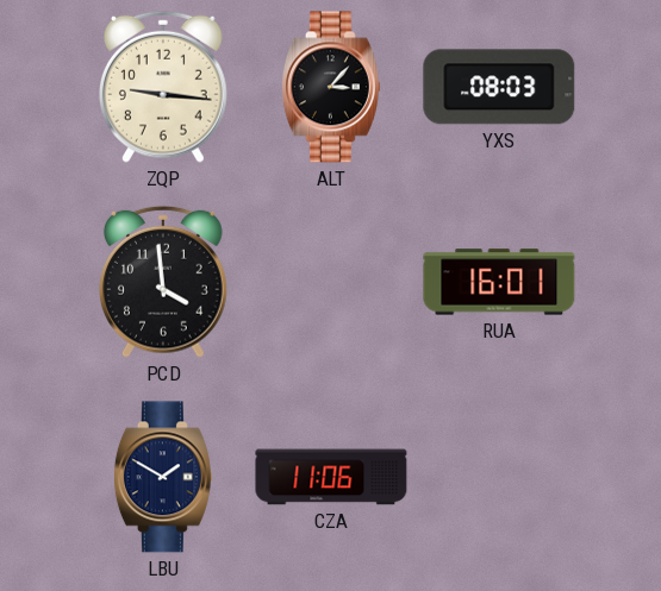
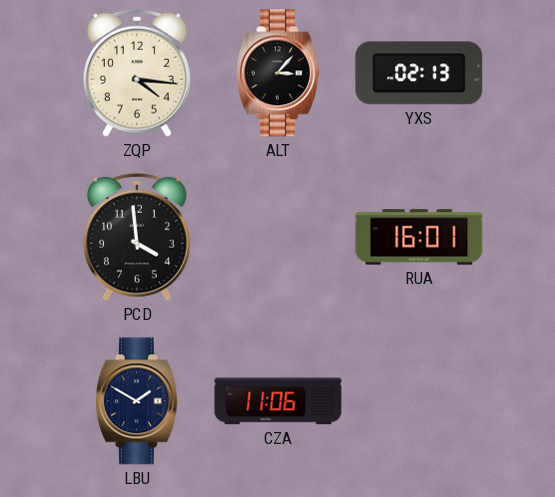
ZQP: 9:16 -> 4:16 (137, 73)
YXS: 08:03 -> 02:13 (419, 73)
